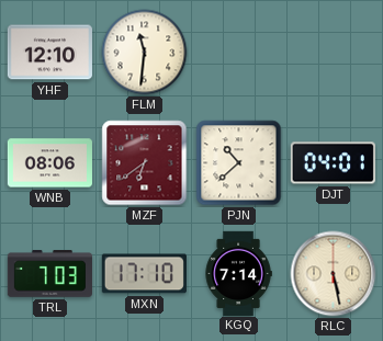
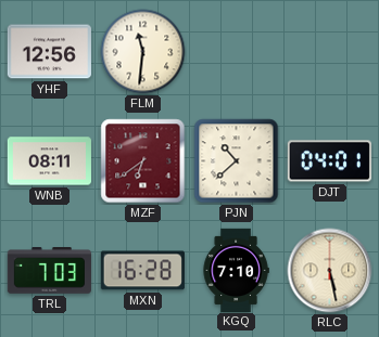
YHF: 12:10 -> 12:56 (49, 52)
WNB: 08:06 -> 08:11 (49, 161)
MXN: 17:10 -> 16:28 (142, 271)
KGQ: 7:14 -> 7:10 (236, 270)
